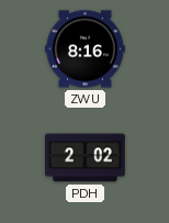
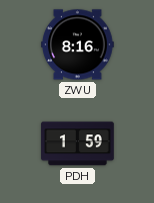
PDH: 2:02 -> 1:59 (78, 144)
